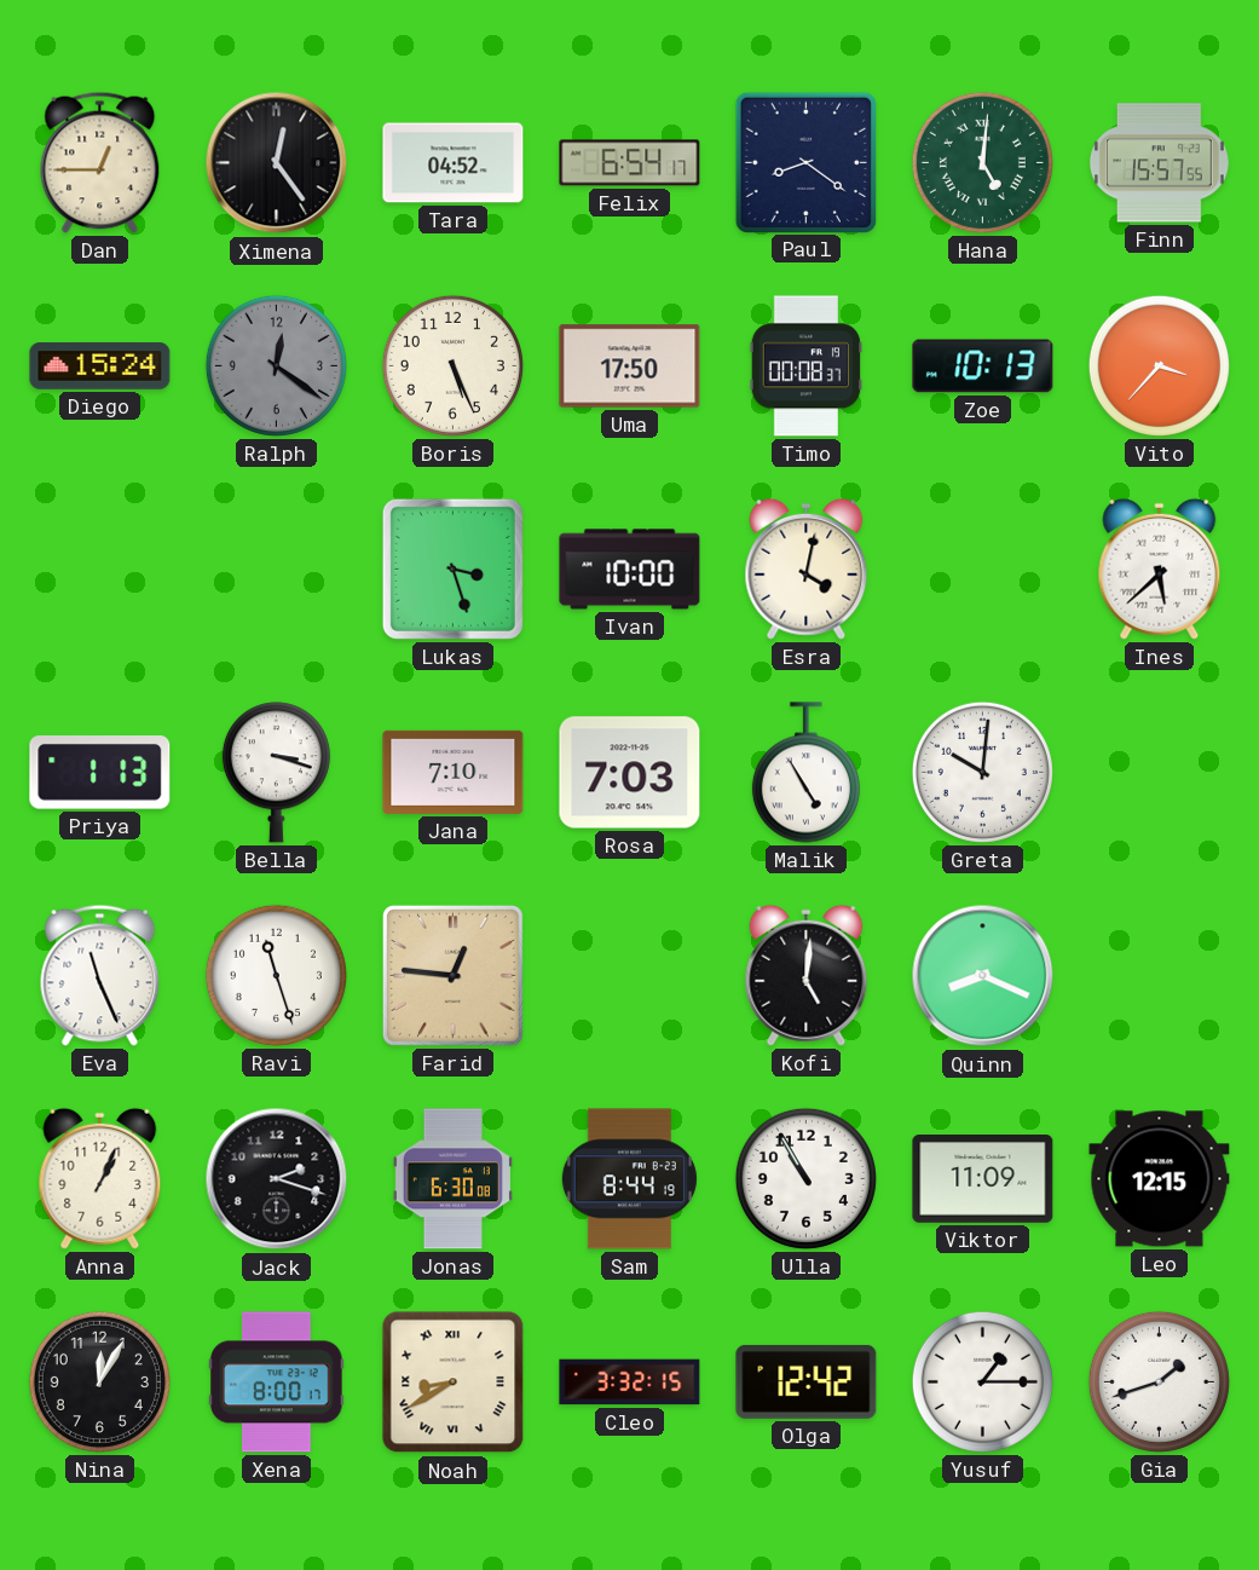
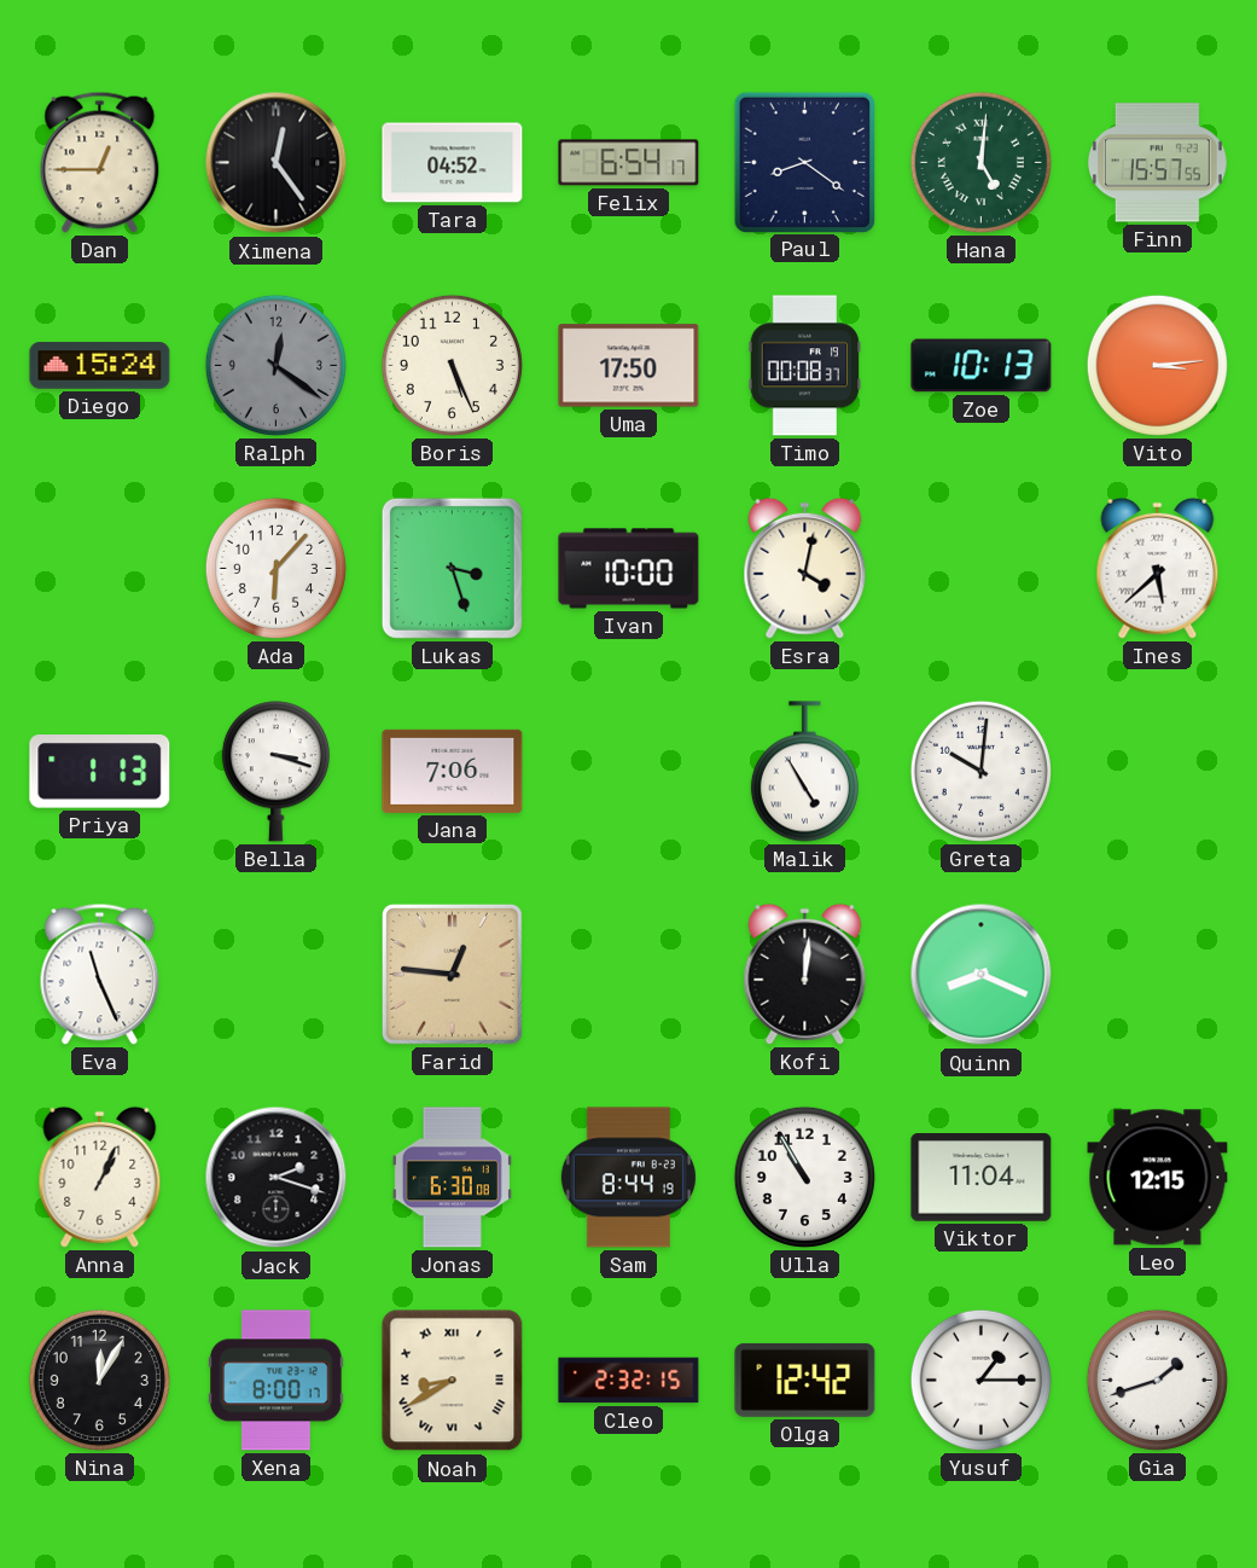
Vito: 3:37 -> 3:14 (1157, 365)
Ada: none -> 6:07 (275, 568)
Jana: 7:10 -> 7:06 (453, 771)
Rosa: 7:03 -> none (630, 773)
Ravi: 11:27 -> none (276, 975)
Kofi: 5:01 -> 12:01 (805, 974)
Viktor: 11:09 -> 11:04 (982, 1178)
Cleo: 3:32 -> 2:32 (629, 1381)
